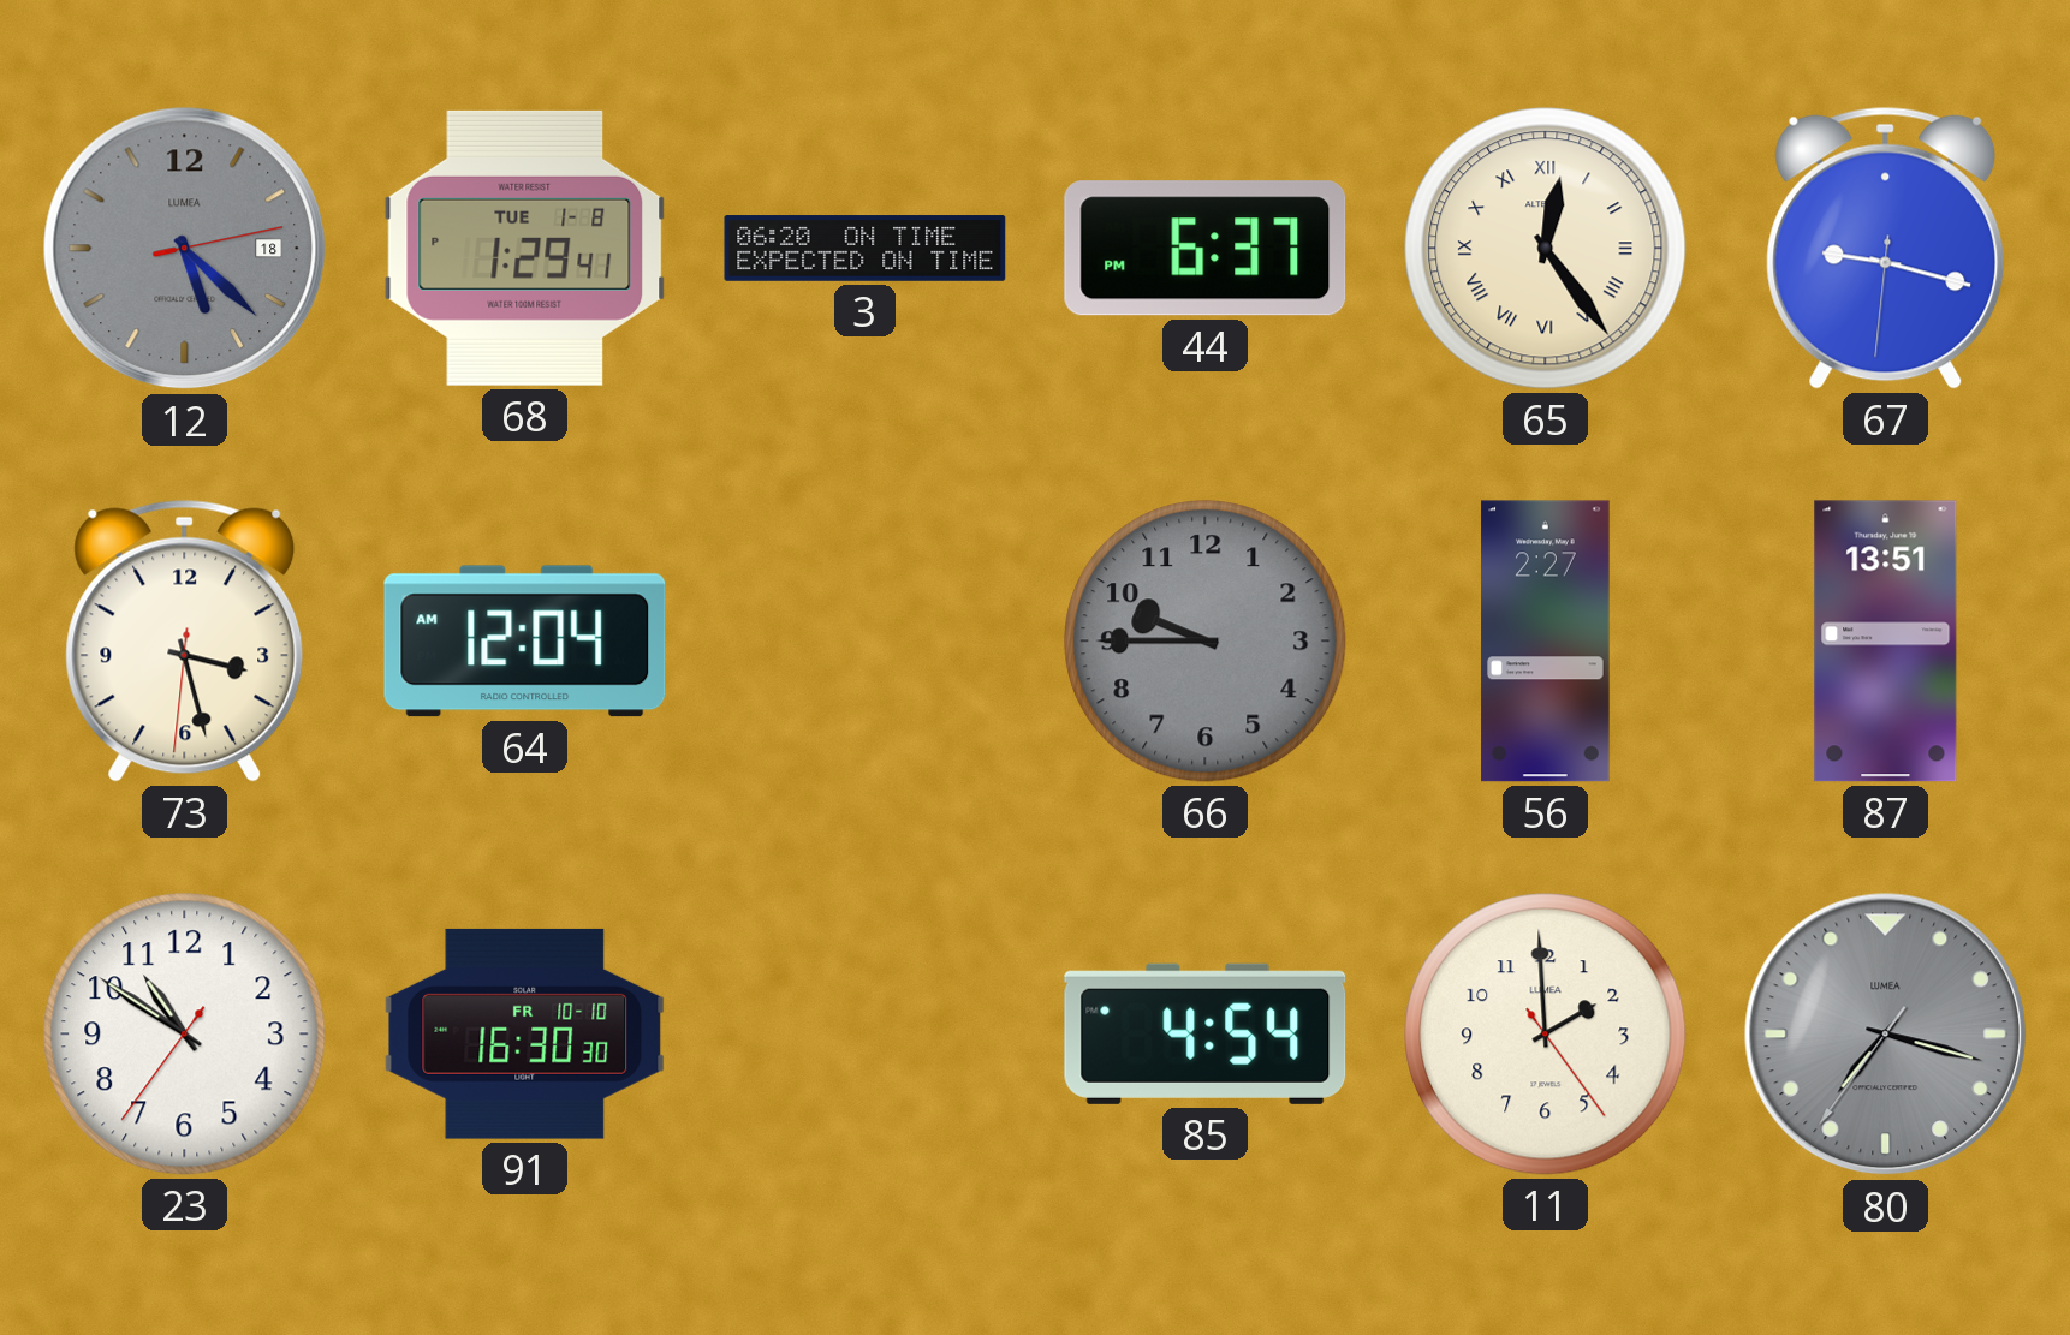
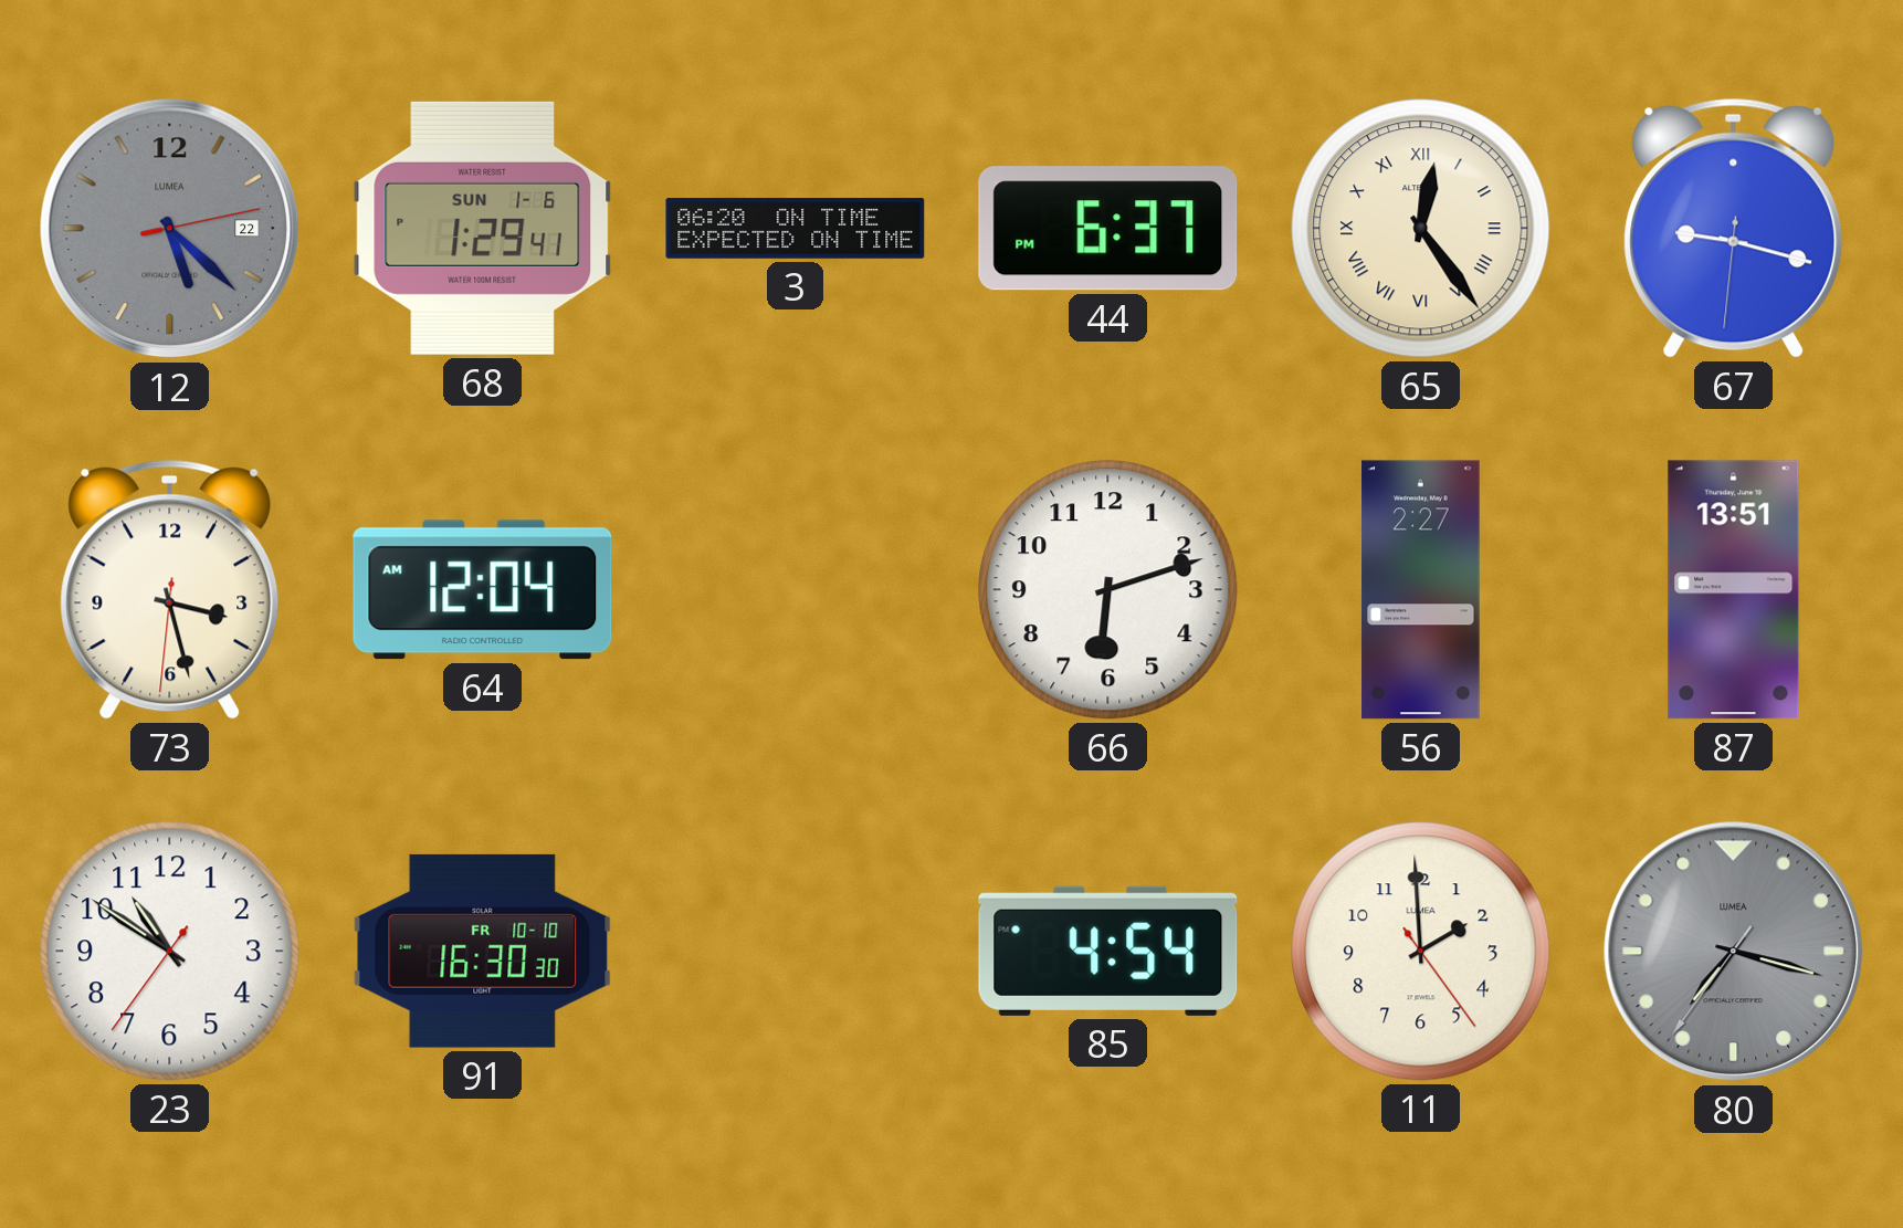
12 date: 18 -> 22 (170, 229)
68 date: TUE 1-8 -> SUN 1-6 (483, 228)
66: 9:45 -> 6:12 (1108, 590)
66 dial: grey -> white (1108, 590)
